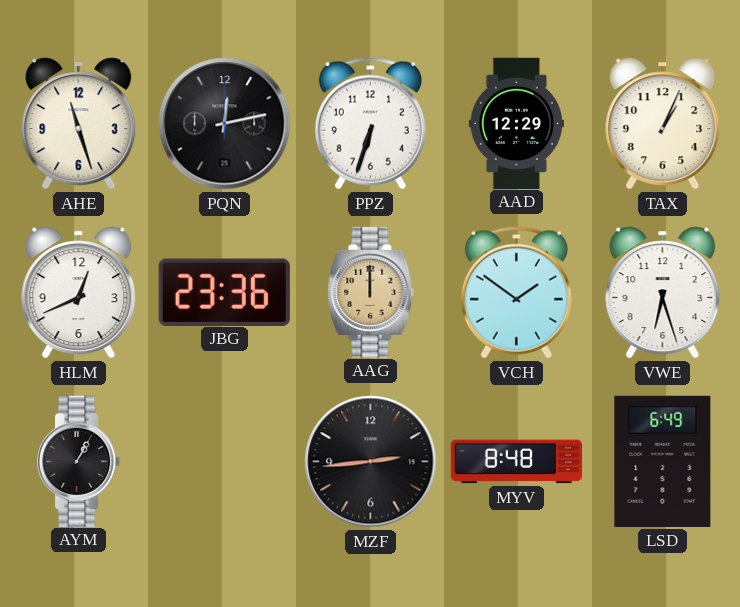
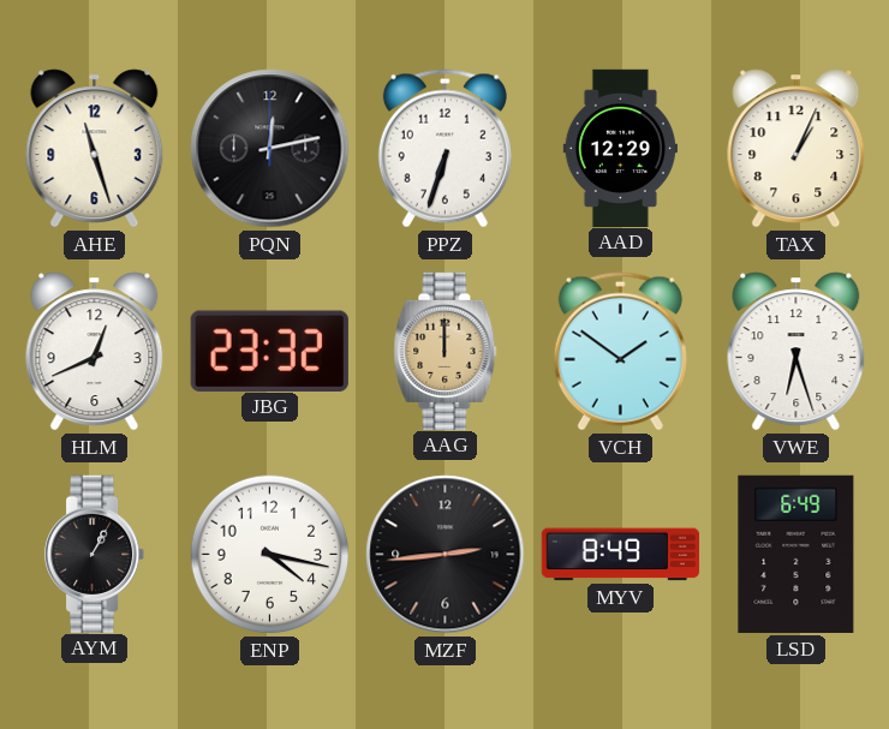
JBG: 23:36 -> 23:32 (269, 351)
ENP: none -> 4:17 (270, 555)
MYV: 8:48 -> 8:49 (620, 555)
